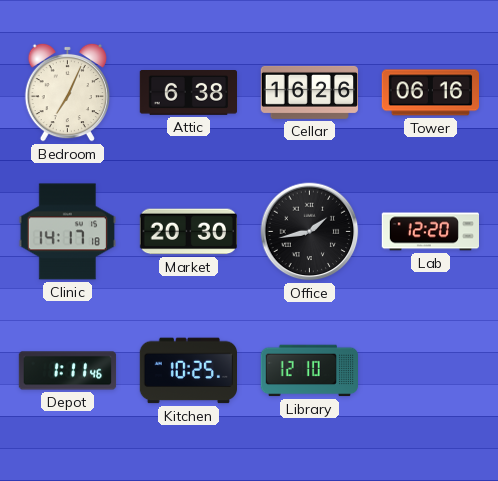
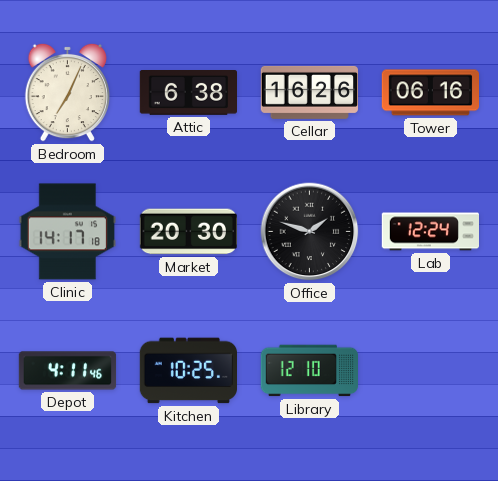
Office: 1:43 -> 1:48 (310, 232)
Lab: 12:20 -> 12:24 (430, 232)
Depot: 1:11 -> 4:11 (68, 371)
